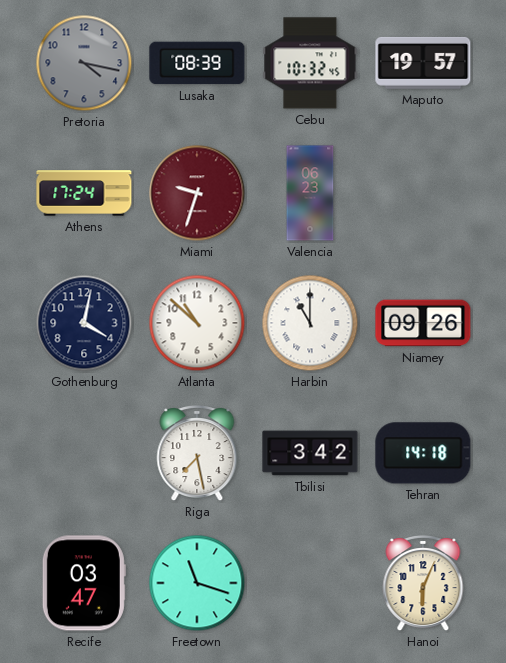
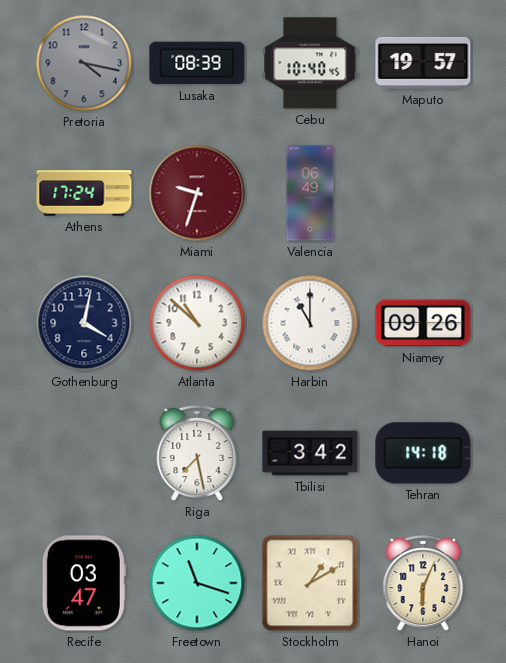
Cebu: 10:32 -> 10:40 (310, 63)
Valencia: 06:23 -> 06:49 (310, 193)
Stockholm: none -> 1:10 (310, 583)
